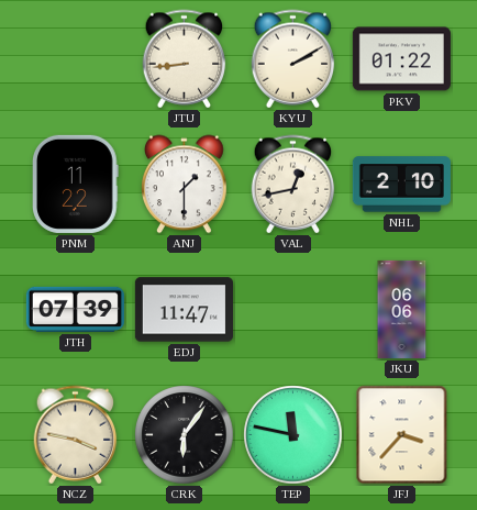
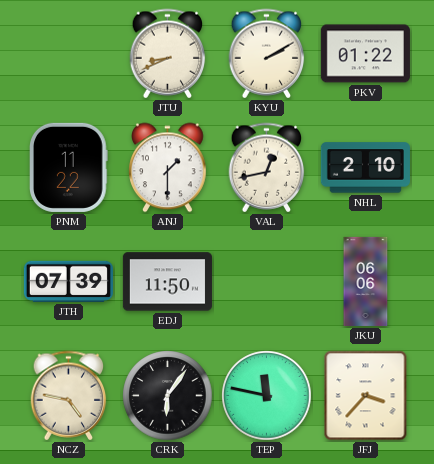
JTU: 8:44 -> 8:41 (168, 54)
EDJ: 11:47 -> 11:50 (167, 282)
NCZ: 3:47 -> 4:47 (69, 396)
